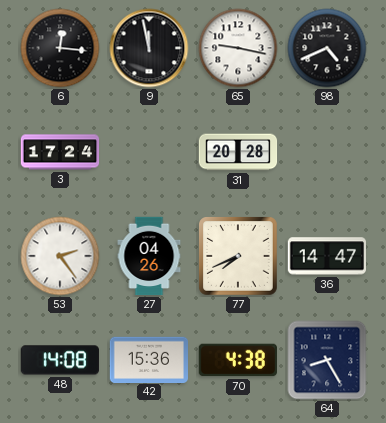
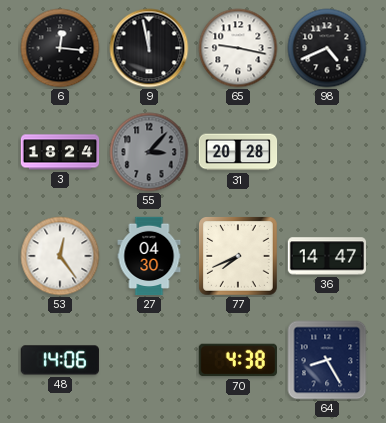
3: 17:24 -> 18:24 (60, 152)
55: none -> 3:07 (149, 152)
53: 2:24 -> 12:24 (60, 256)
27: 04:26 -> 04:30 (149, 256)
48: 14:08 -> 14:06 (59, 360)
42: 15:36 -> none (148, 359)
